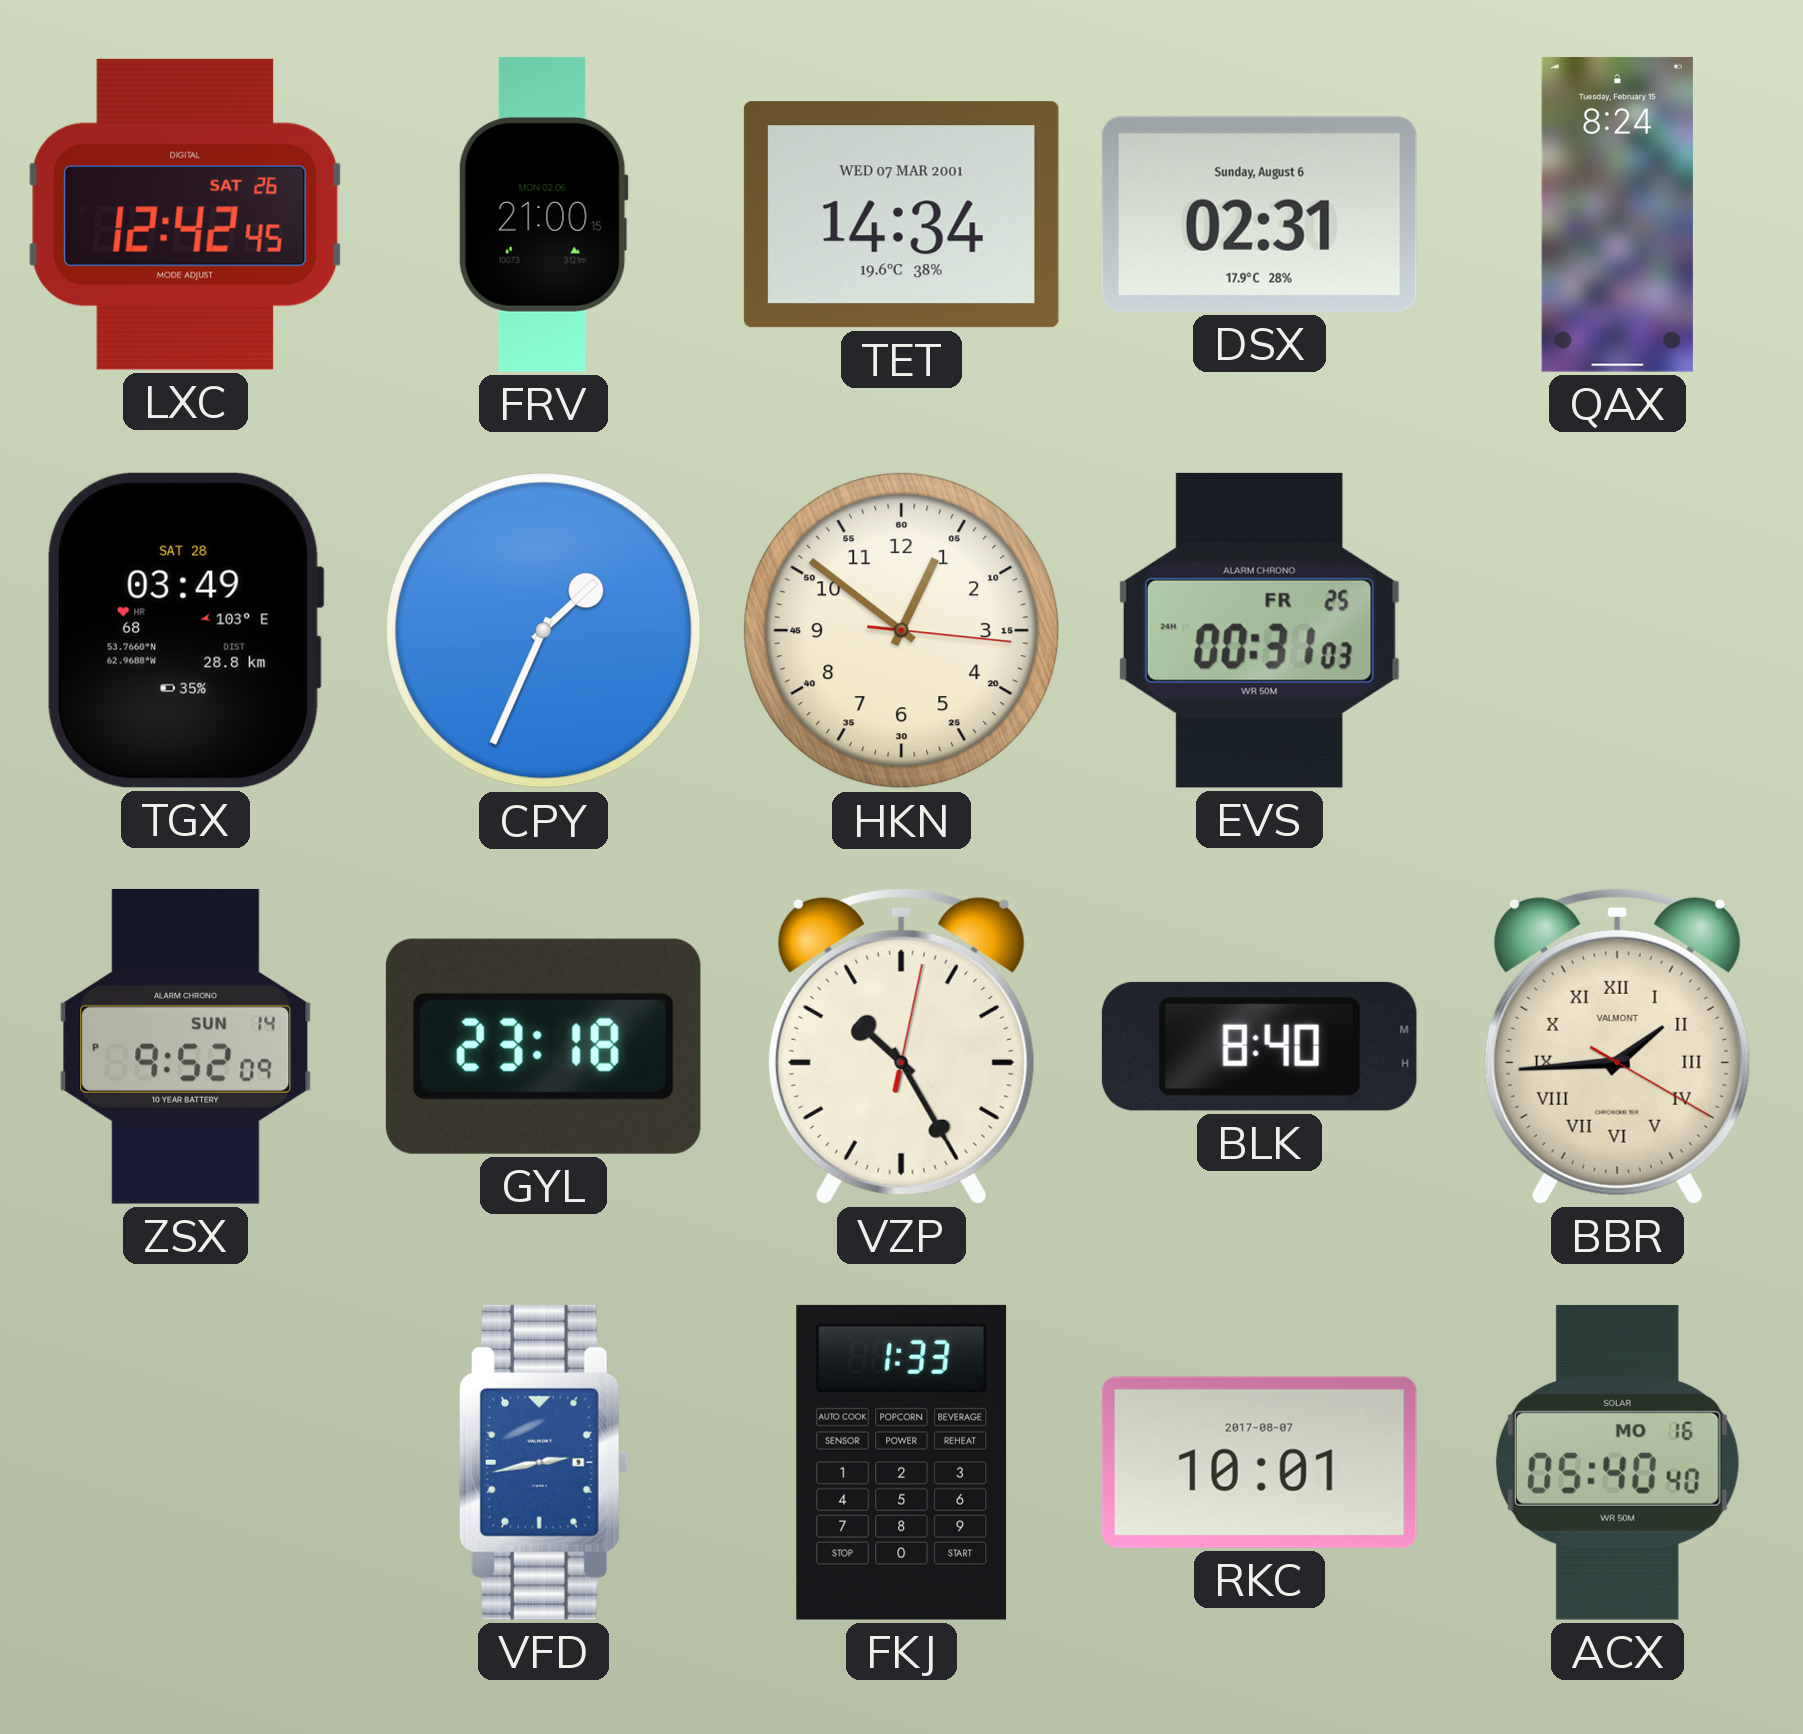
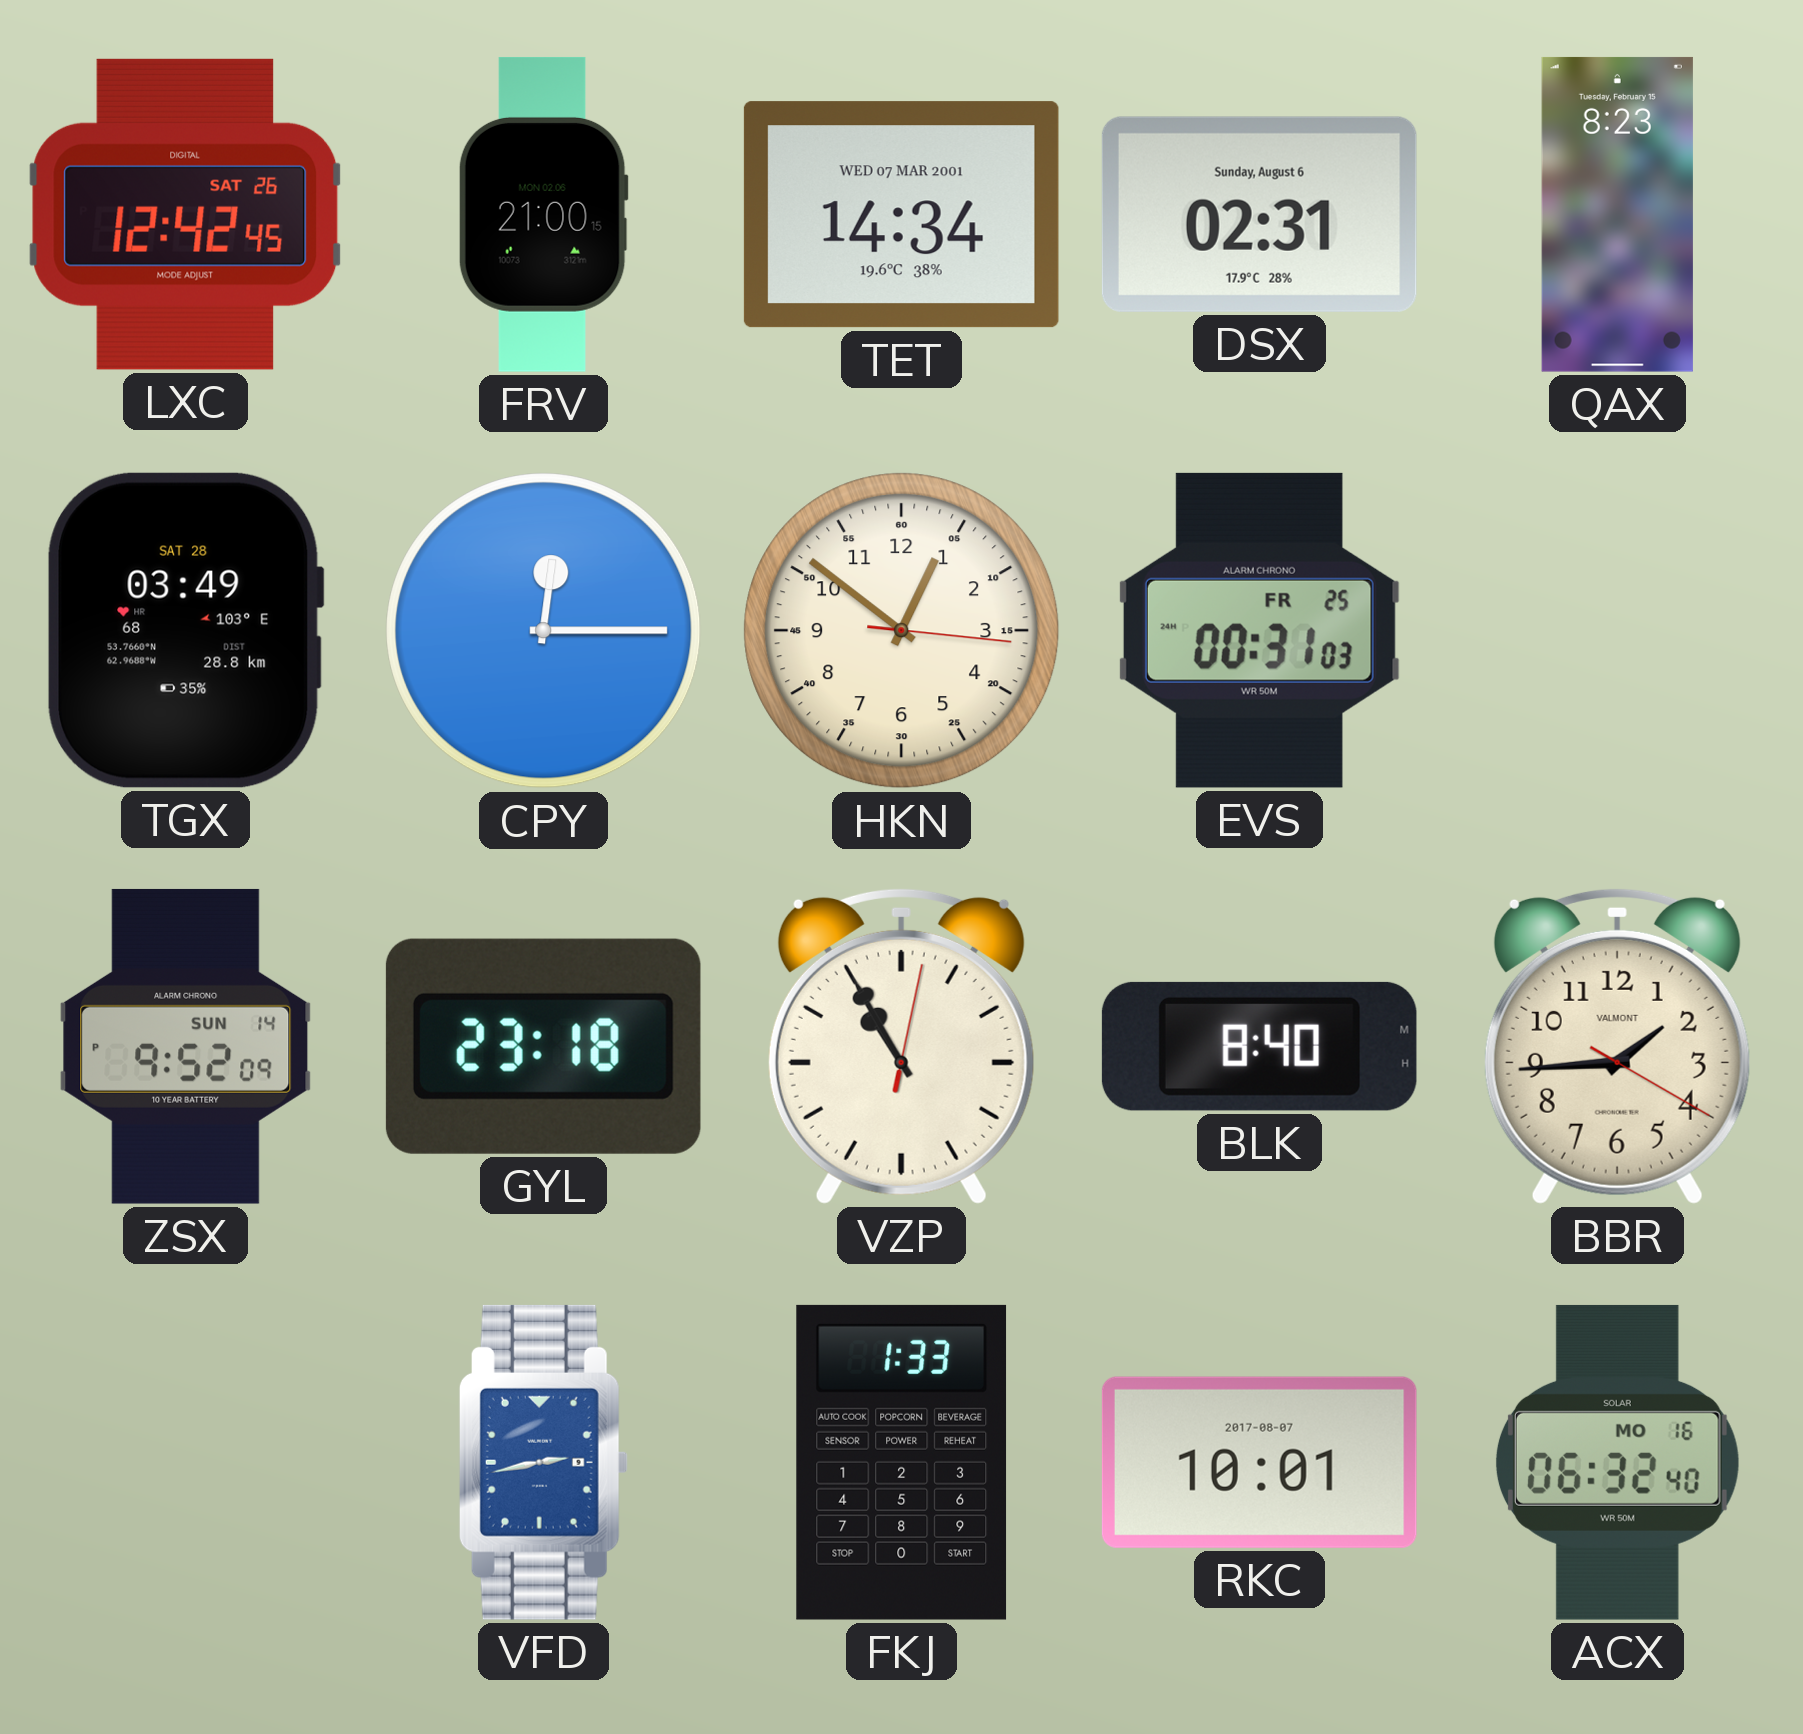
QAX: 8:24 -> 8:23 (1617, 214)
CPY: 1:34 -> 12:15 (544, 631)
VZP: 10:25 -> 10:55 (901, 1046)
BBR numerals: Roman -> Arabic (1617, 1046)
ACX: 05:40 -> 06:32 (1617, 1462)
